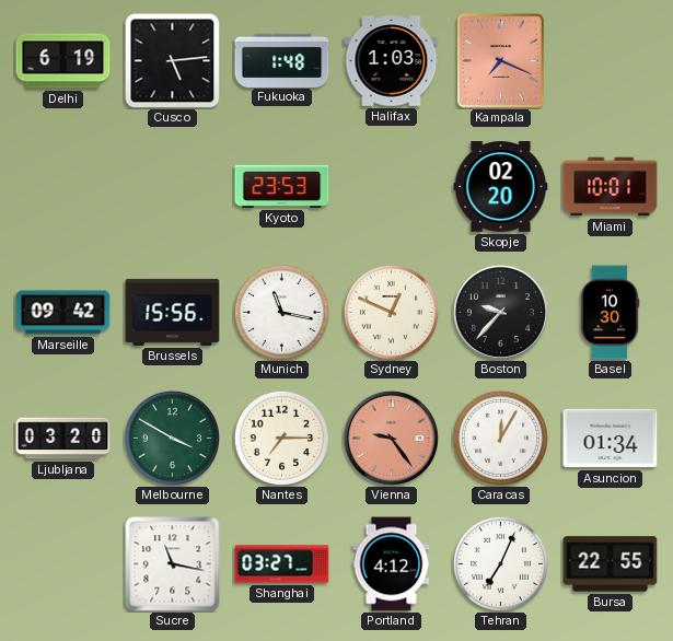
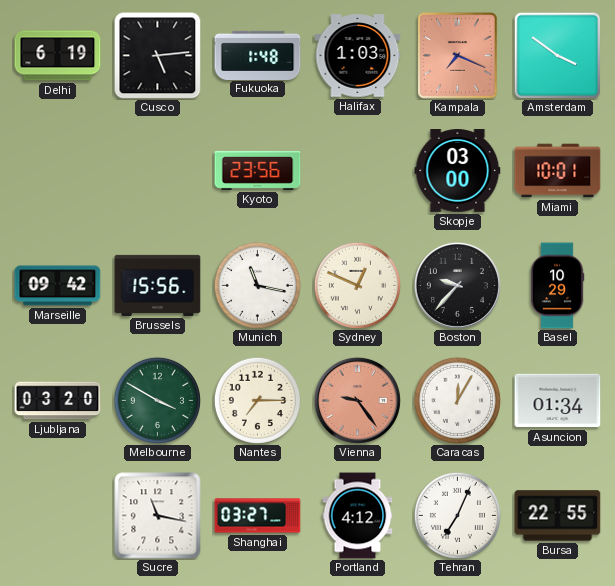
Amsterdam: none -> 3:51 (557, 55)
Kyoto: 23:53 -> 23:56 (258, 170)
Skopje: 02:20 -> 03:00 (458, 171)
Basel: 10:30 -> 10:29 (557, 286)
